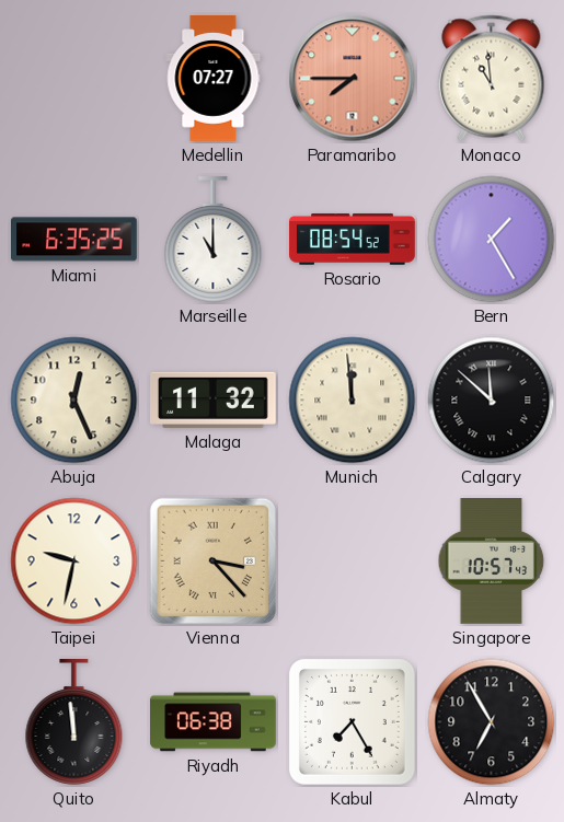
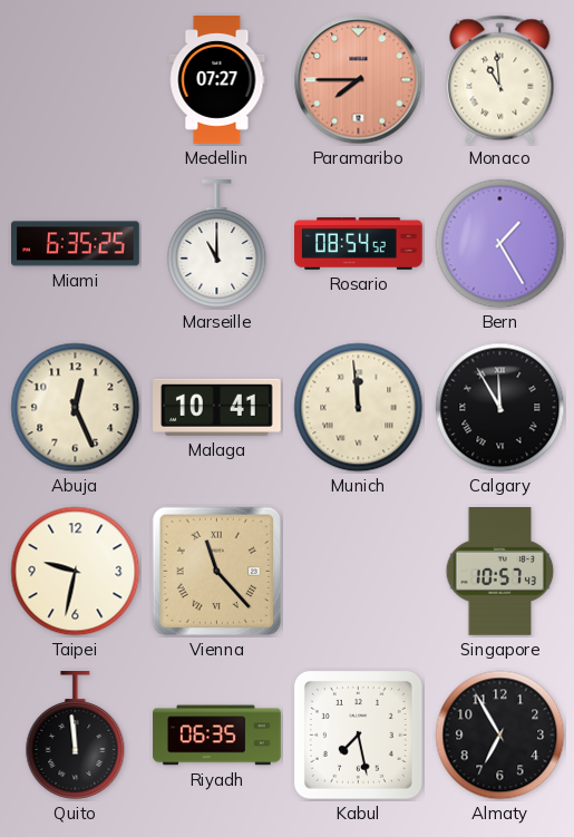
Malaga: 11:32 -> 10:41 (217, 407)
Calgary: 11:52 -> 11:55 (500, 408)
Vienna: 3:23 -> 11:23 (217, 572)
Riyadh: 06:38 -> 06:35 (217, 736)
Kabul: 7:25 -> 7:28 (358, 734)
